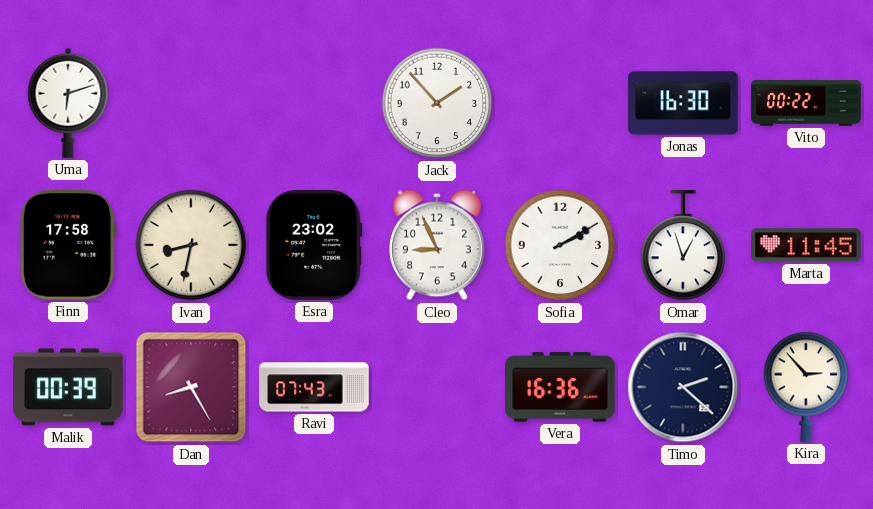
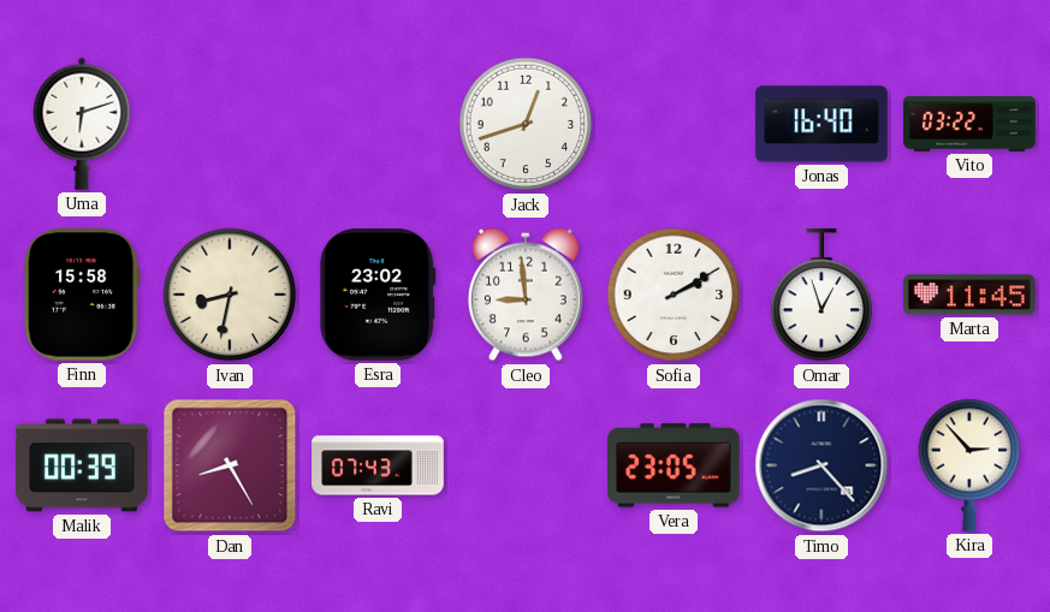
Jack: 1:53 -> 12:42 (526, 124)
Jonas: 16:30 -> 16:40 (821, 124)
Vito: 00:22 -> 03:22 (969, 125)
Finn: 17:58 -> 15:58 (82, 296)
Cleo: 8:56 -> 8:59 (527, 295)
Vera: 16:36 -> 23:05 (674, 465)
Timo: 2:22 -> 8:23 (821, 465)
